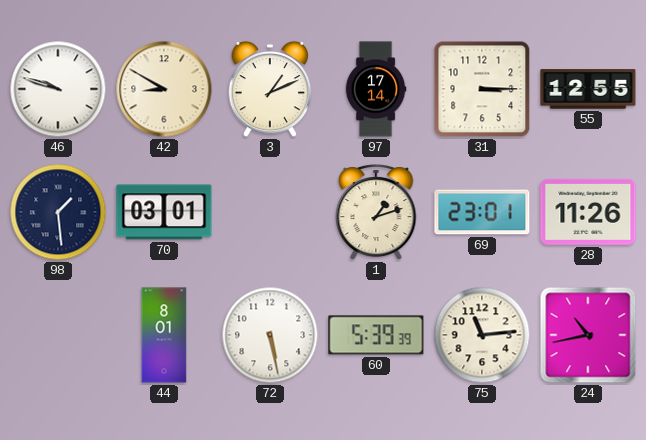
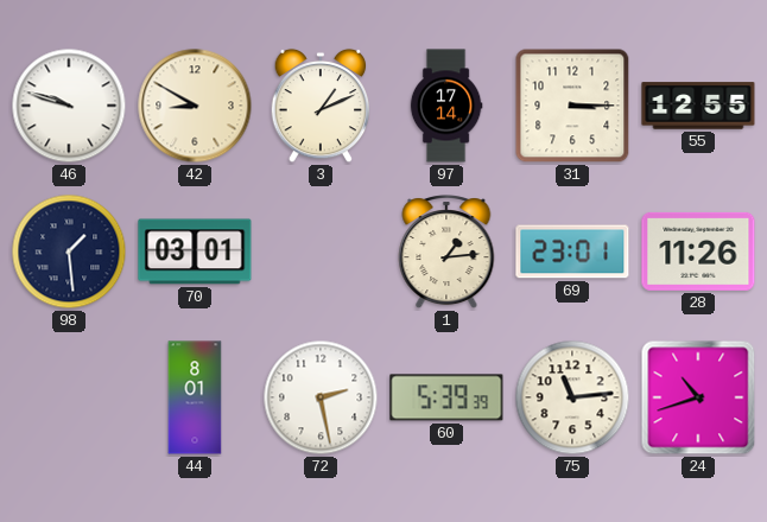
1: 1:12 -> 1:14 (446, 253)
72: 5:28 -> 2:28 (321, 397)
24: 10:43 -> 10:42 (698, 397)
